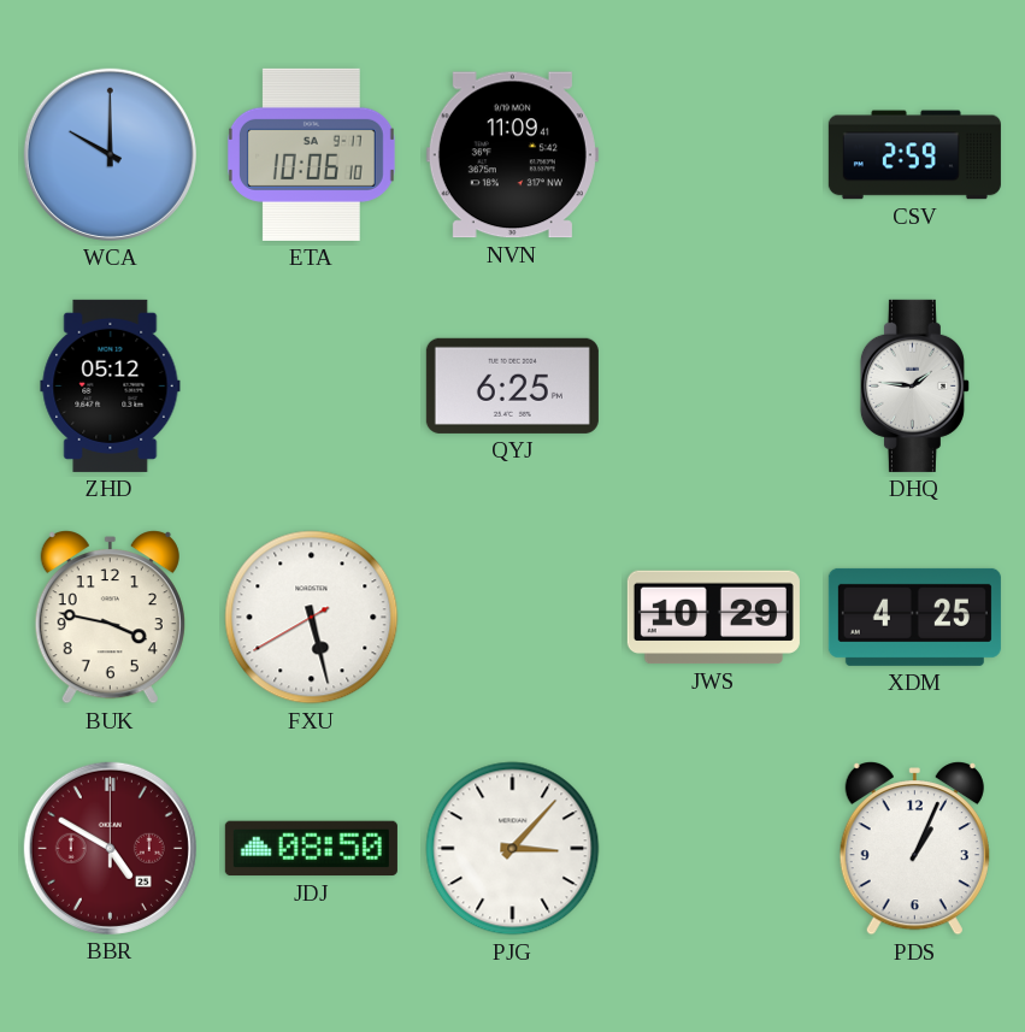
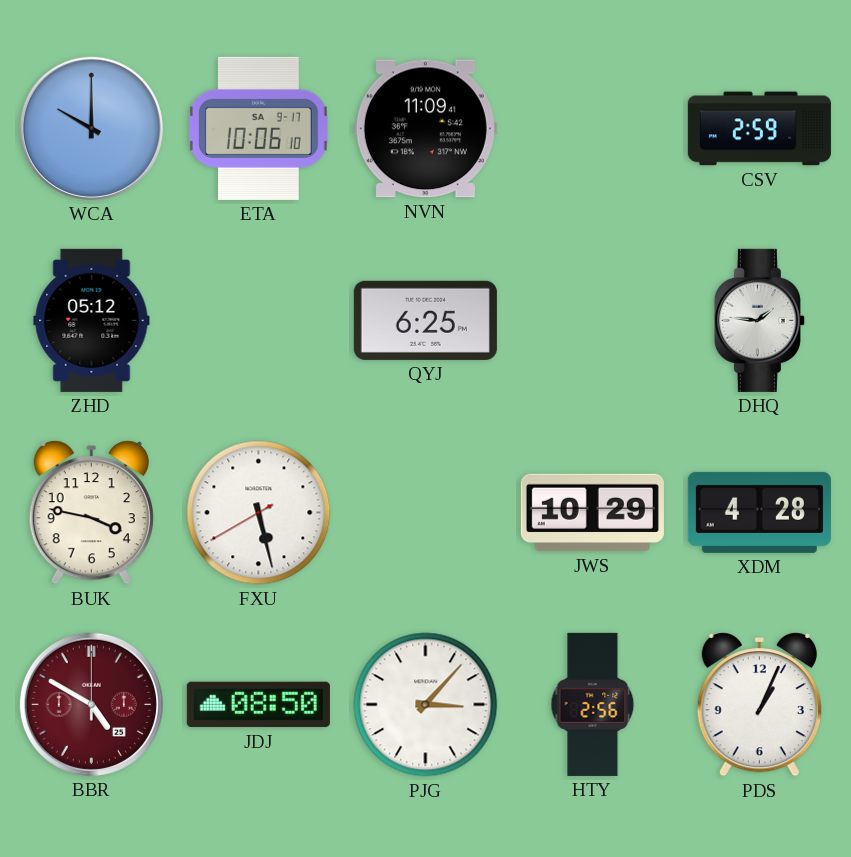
XDM: 4:25 -> 4:28 (759, 512)
HTY: none -> 2:56 (593, 704)
